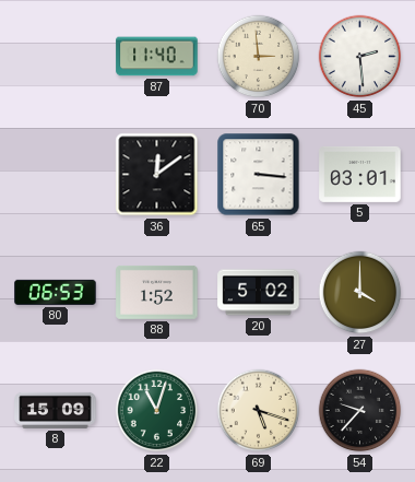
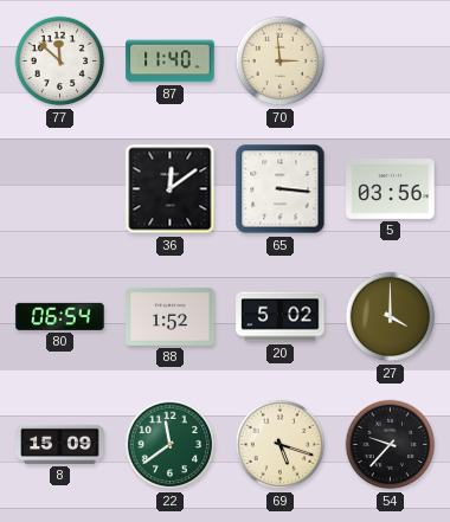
77: none -> 11:52 (60, 62)
45: 2:29 -> none (360, 57)
5: 03:01 -> 03:56 (391, 188)
80: 06:53 -> 06:54 (60, 316)
22: 11:03 -> 11:39 (171, 445)
